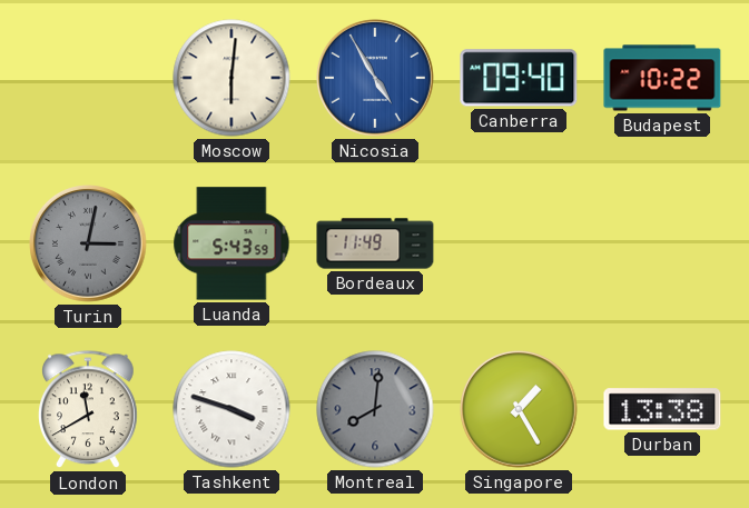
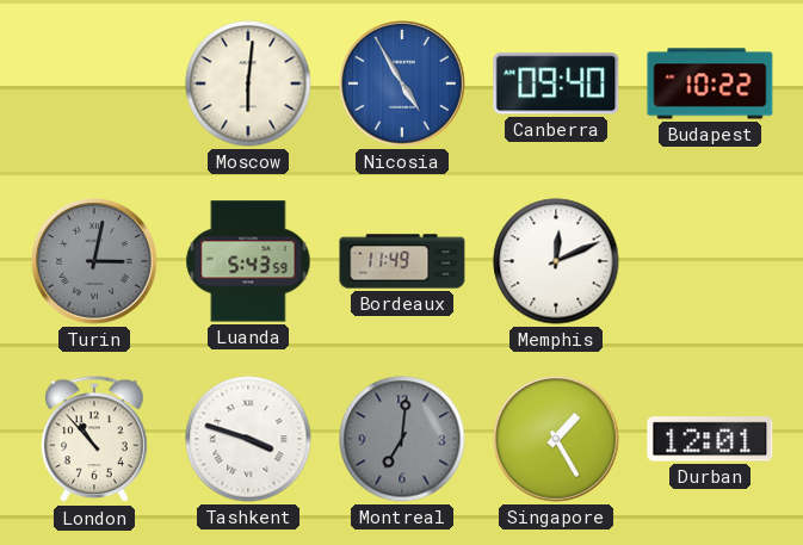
Memphis: none -> 12:11 (556, 261)
London: 11:40 -> 10:53 (94, 440)
Montreal: 8:01 -> 7:01 (402, 439)
Durban: 13:38 -> 12:01 (710, 439)
